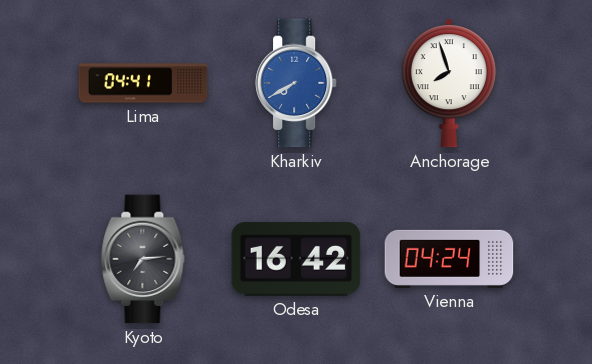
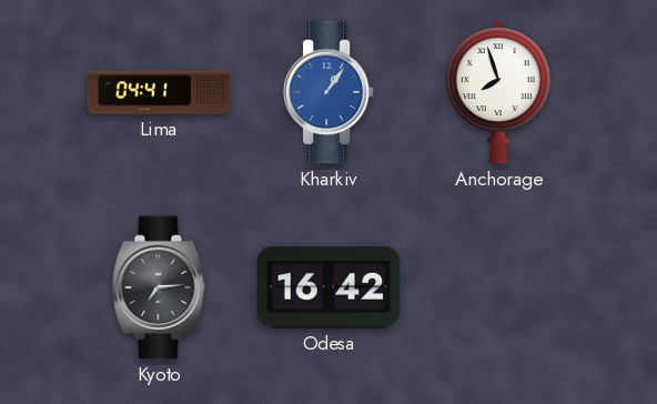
Kharkiv: 7:40 -> 1:06 (328, 92)
Vienna: 04:24 -> none (449, 259)
